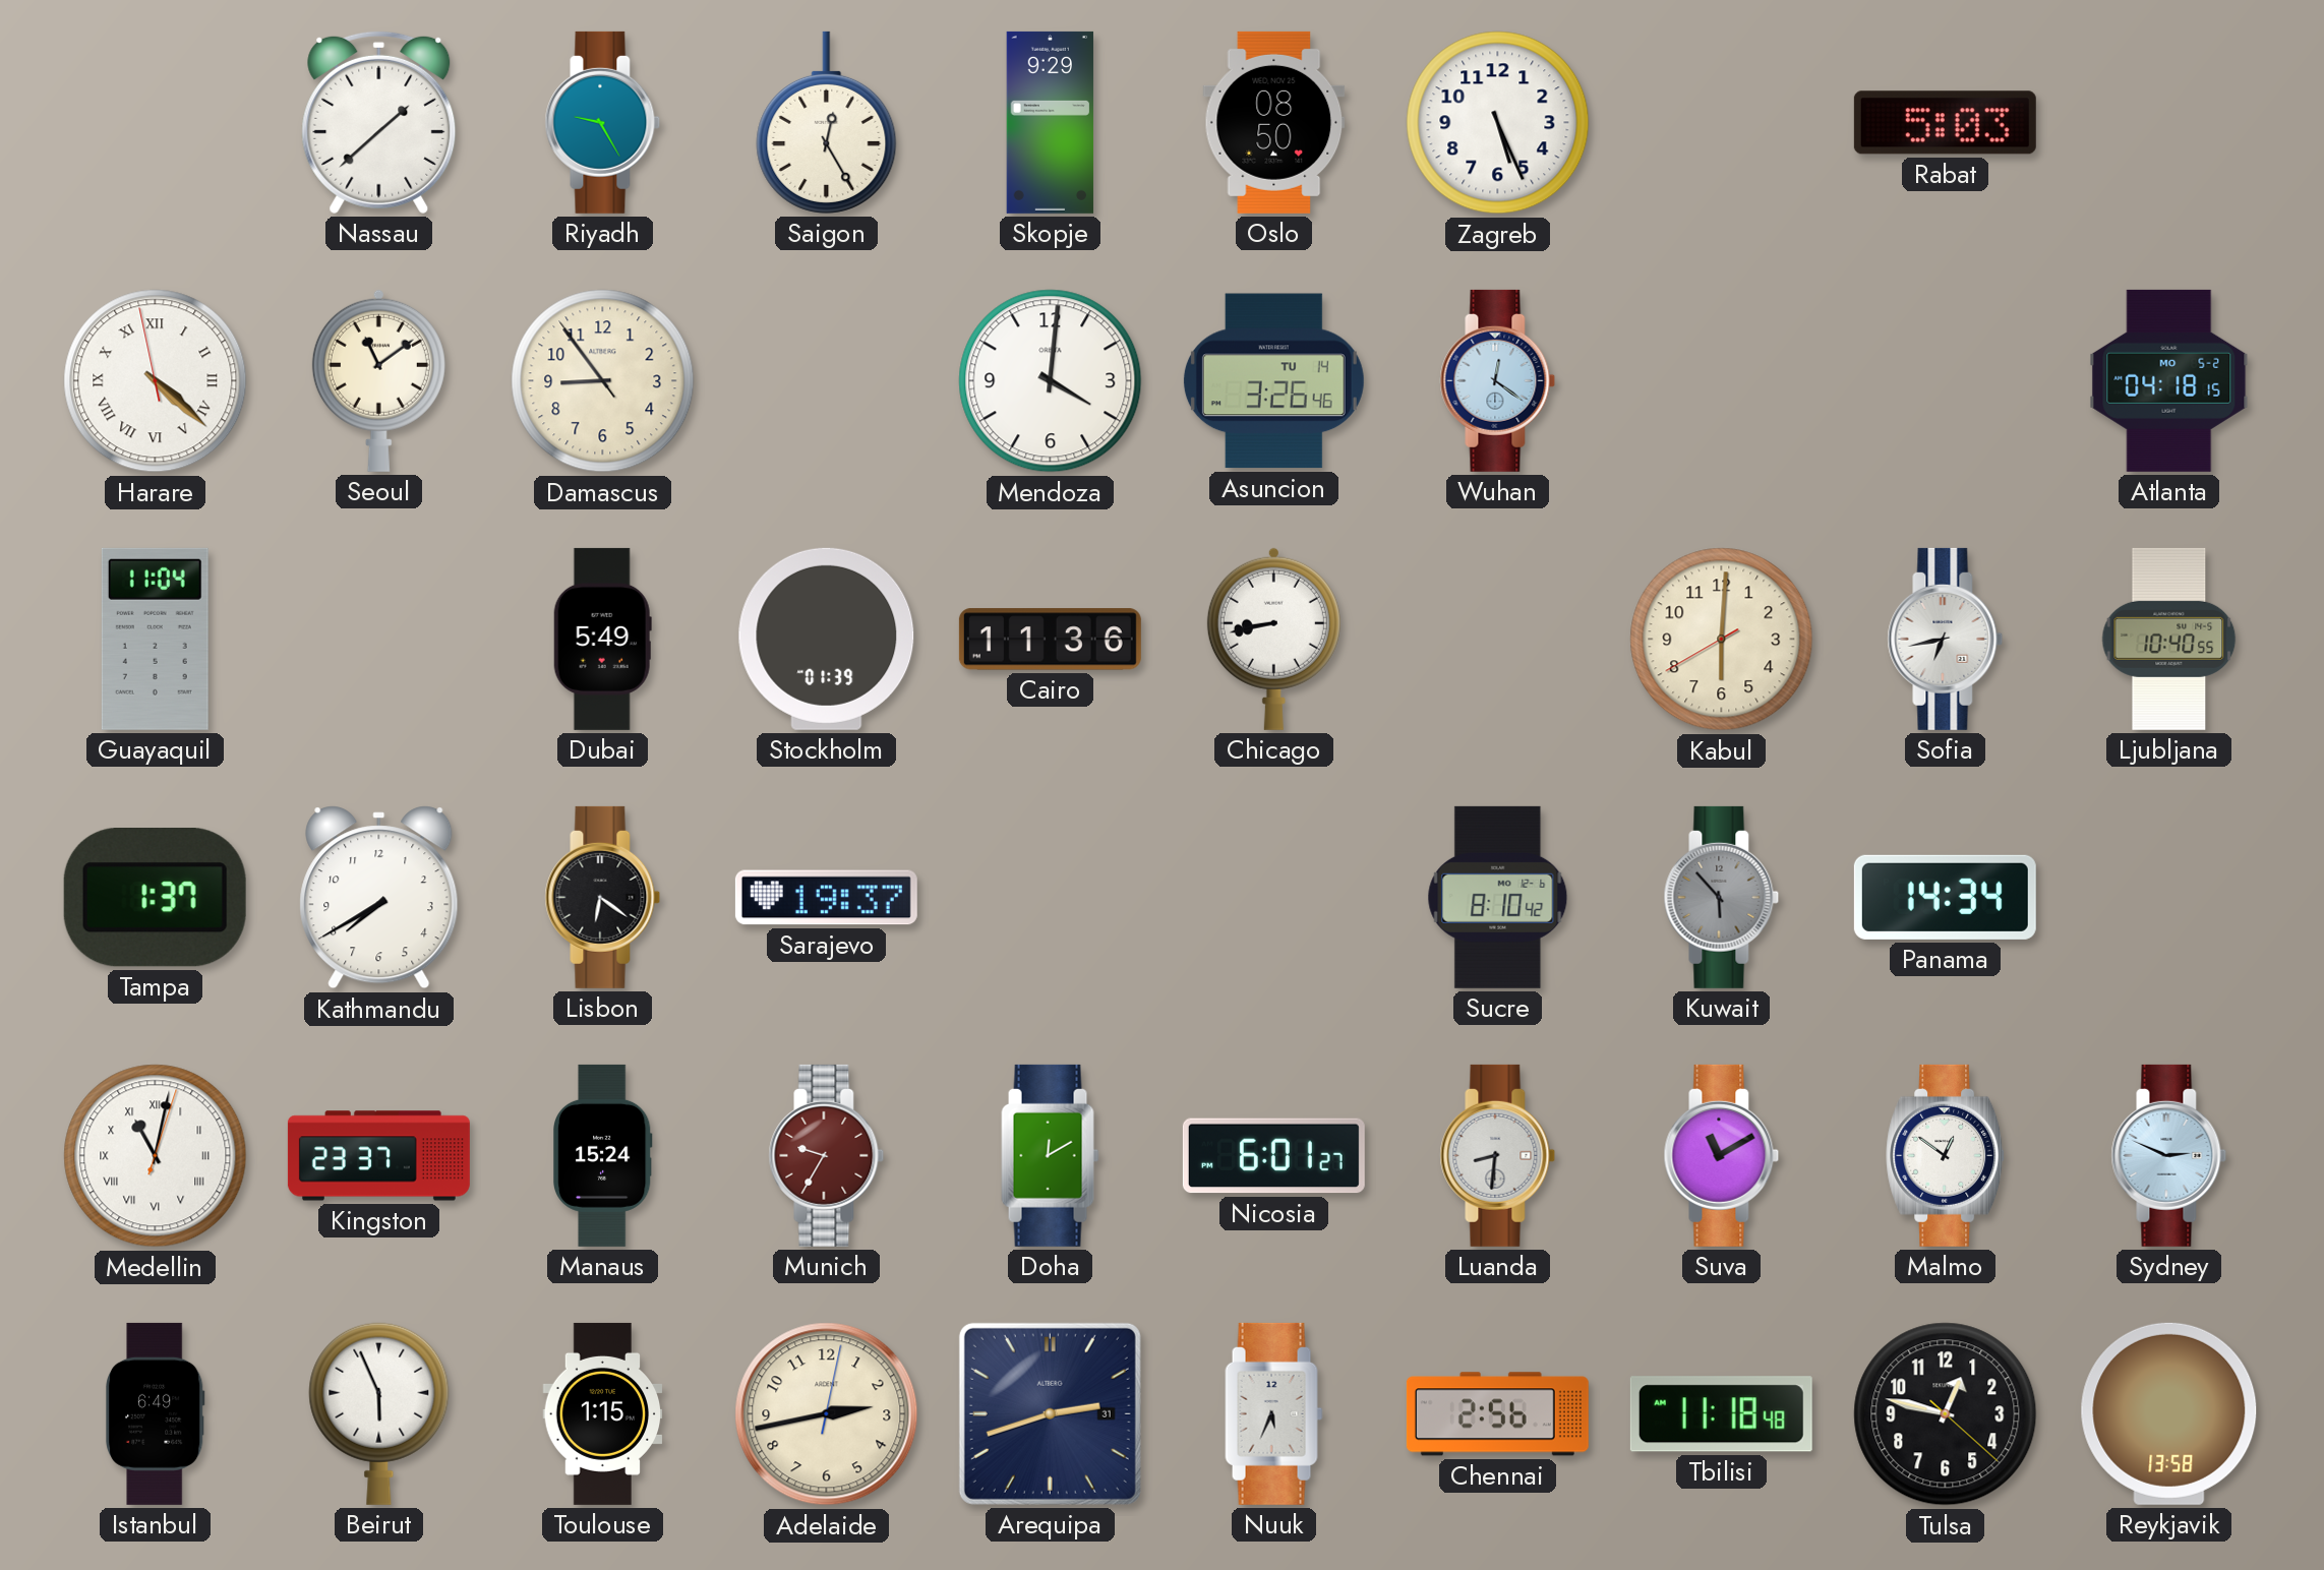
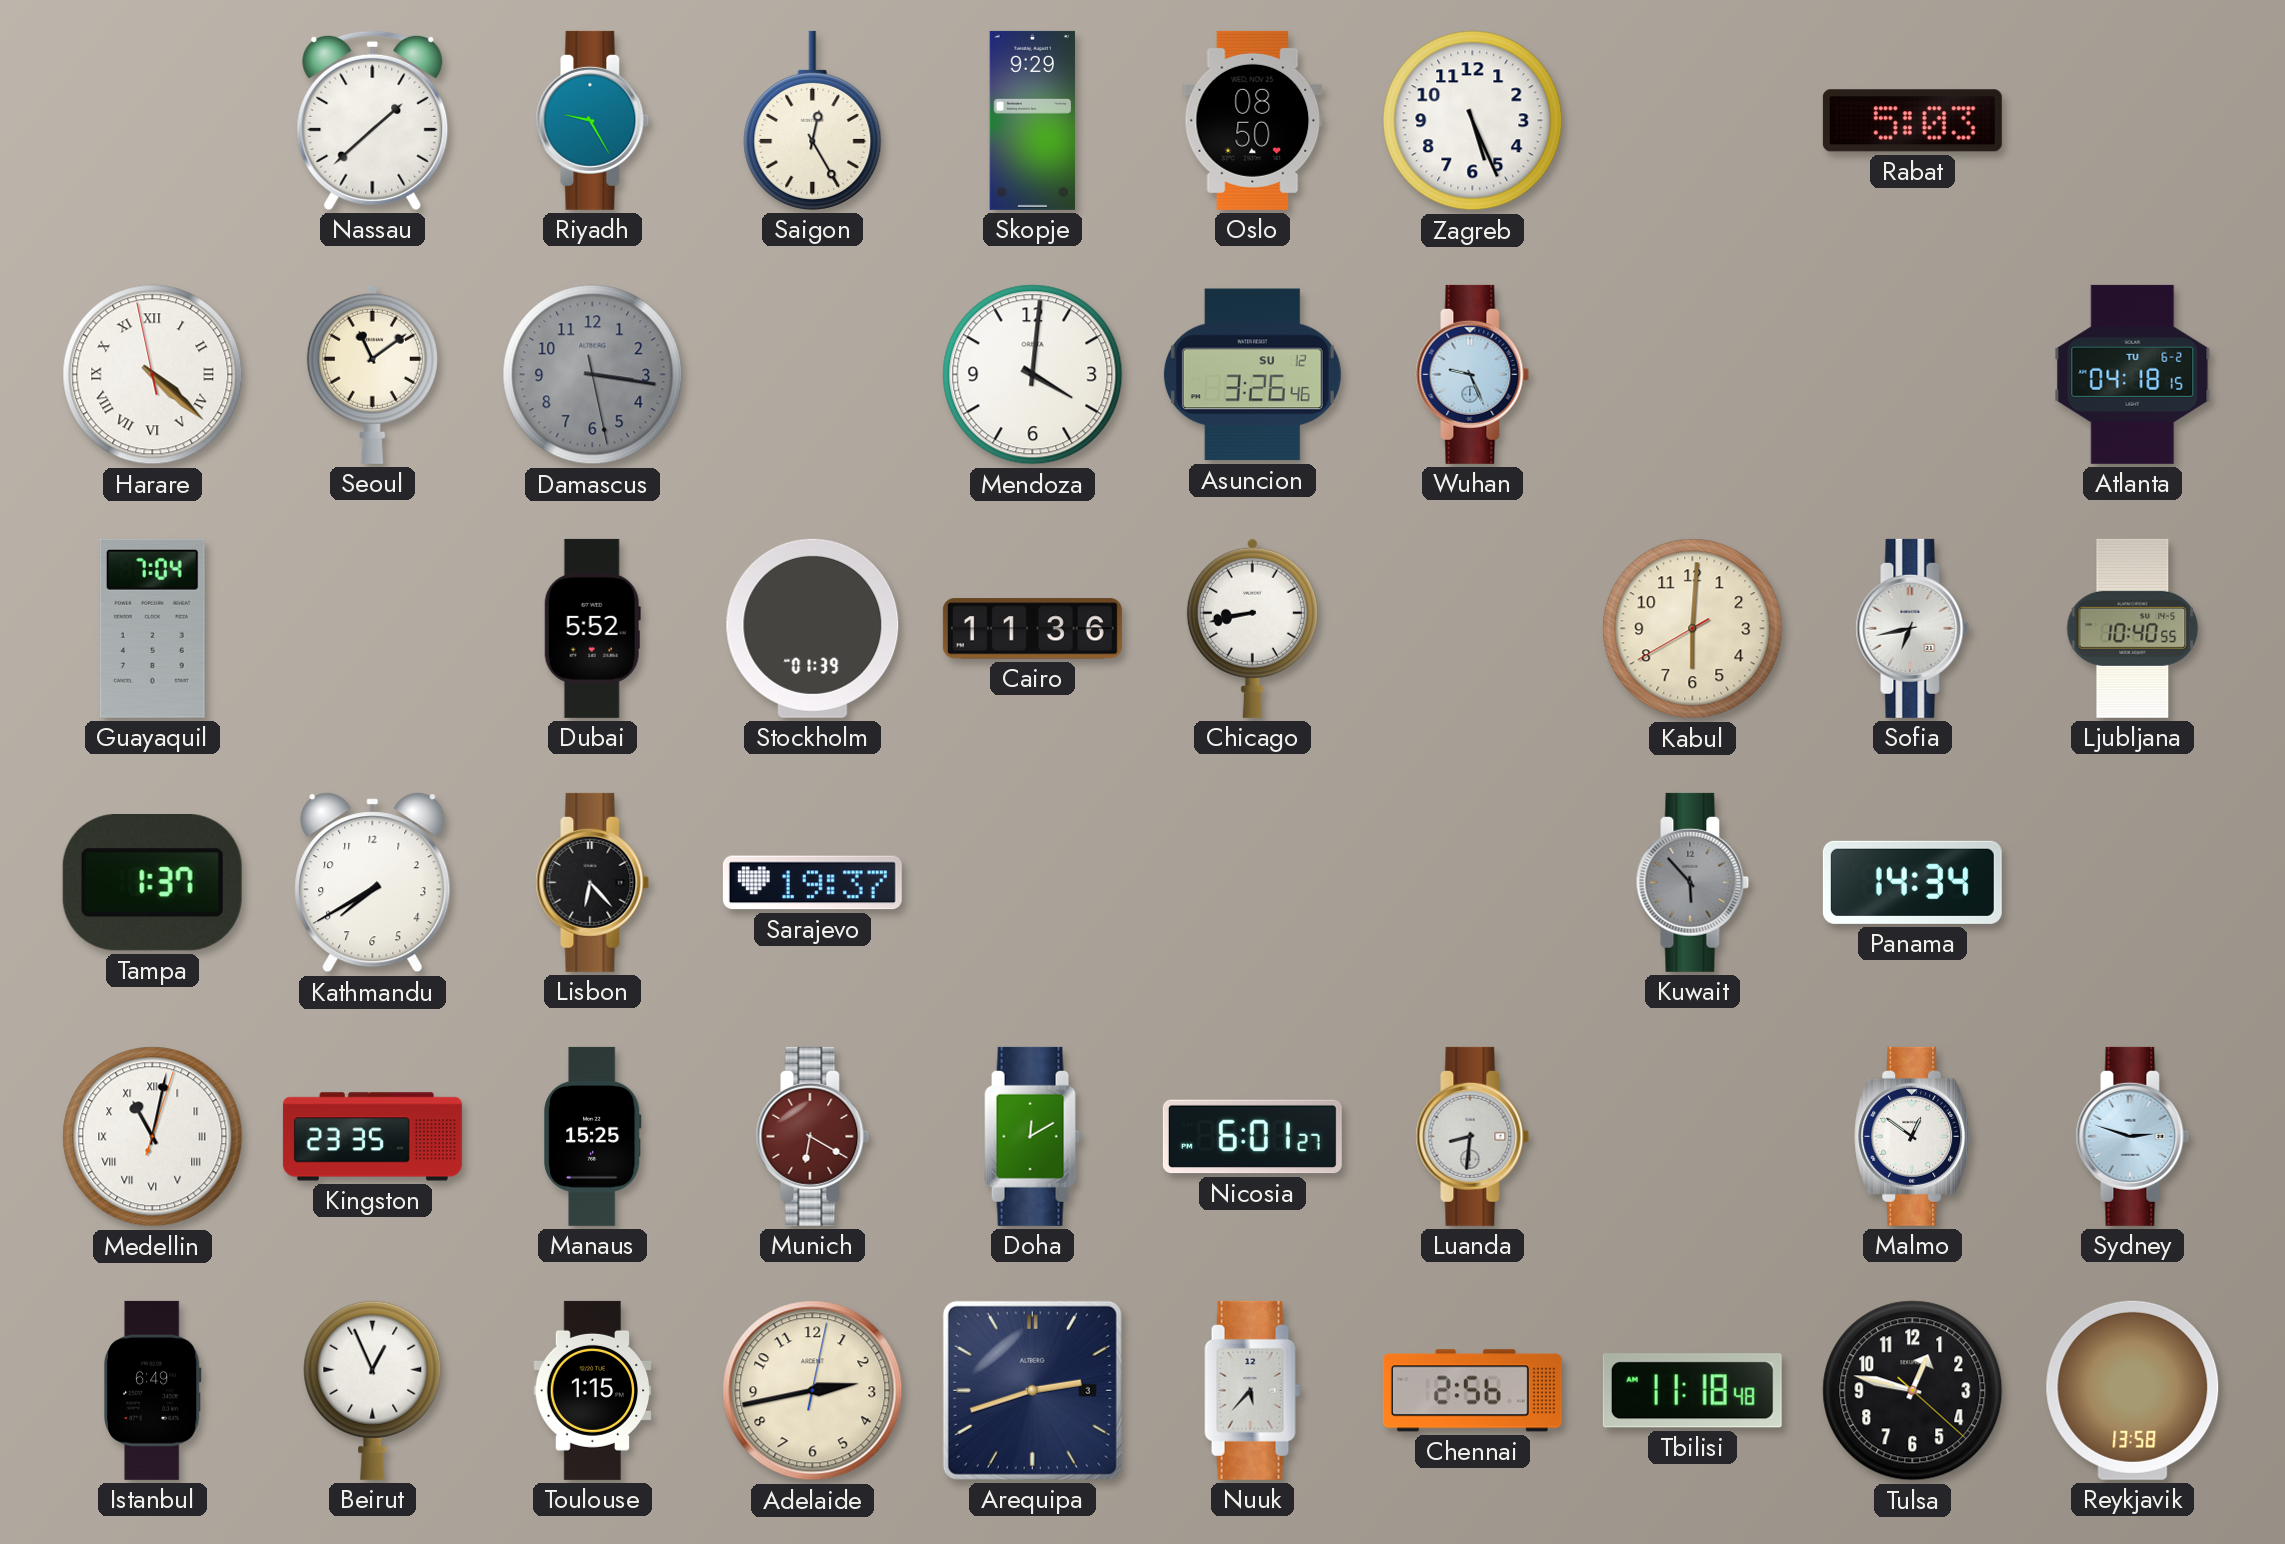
Damascus: 8:53 -> 3:16 (593, 375)
Damascus dial: cream -> grey (593, 375)
Asuncion date: TU 14 -> SU 12 (1252, 375)
Wuhan: 12:21 -> 9:26 (1473, 374)
Atlanta date: MO 5-2 -> TU 6-2 (2133, 374)
Guayaquil: 11:04 -> 7:04 (152, 628)
Dubai: 5:49 -> 5:52 (592, 628)
Lisbon: 6:21 -> 6:23 (593, 882)
Sucre: 8:10 -> none (1498, 897)
Kingston: 23:37 -> 23:35 (372, 1137)
Manaus: 15:24 -> 15:25 (593, 1136)
Munich: 9:35 -> 6:20 (813, 1136)
Suva: 11:10 -> none (1722, 1155)
Sydney: 2:49 -> 2:48 (2133, 1136)
Beirut: 5:56 -> 12:56 (373, 1390)
Arequipa date: 31 -> 3 (1032, 1390)
Nuuk: 5:34 -> 5:37 (1253, 1390)
